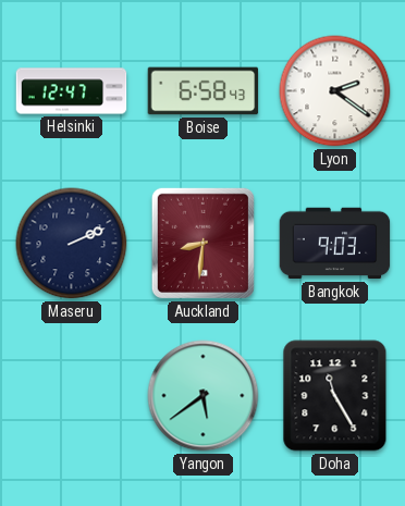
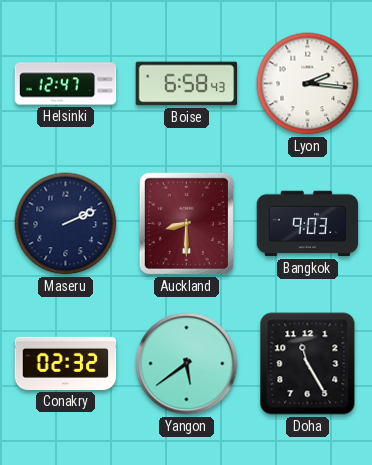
Lyon: 2:21 -> 2:16 (308, 84)
Auckland: 8:31 -> 8:30 (186, 223)
Conakry: none -> 02:32 (66, 363)
